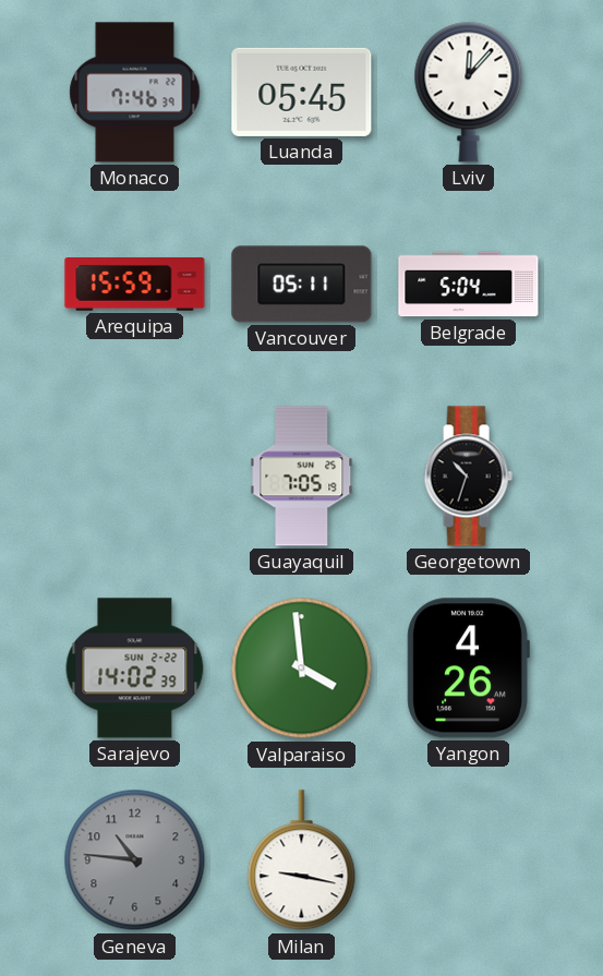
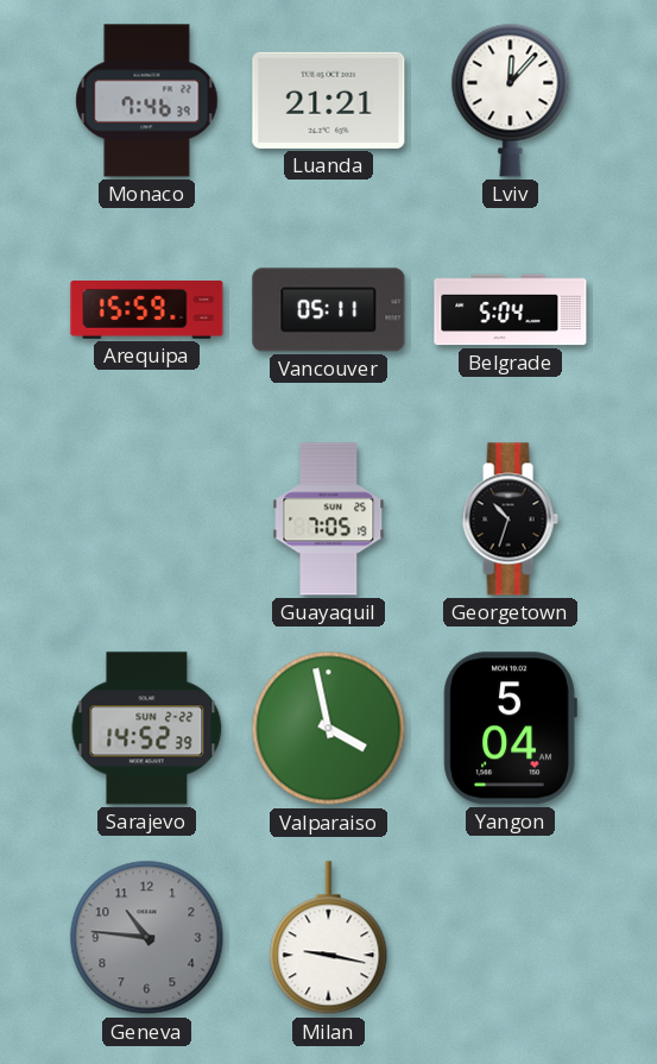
Luanda: 05:45 -> 21:21 (329, 100)
Sarajevo: 14:02 -> 14:52 (147, 729)
Valparaiso: 3:59 -> 3:58 (329, 729)
Yangon: 4:26 -> 5:04 (510, 729)
